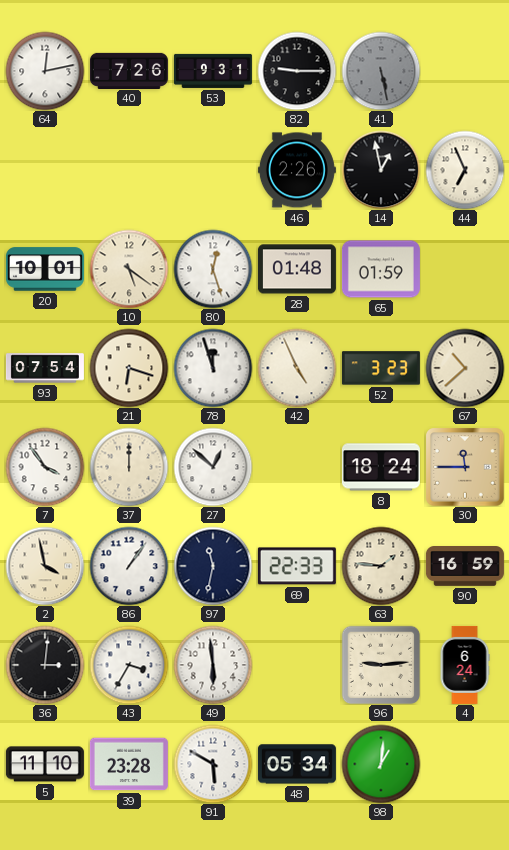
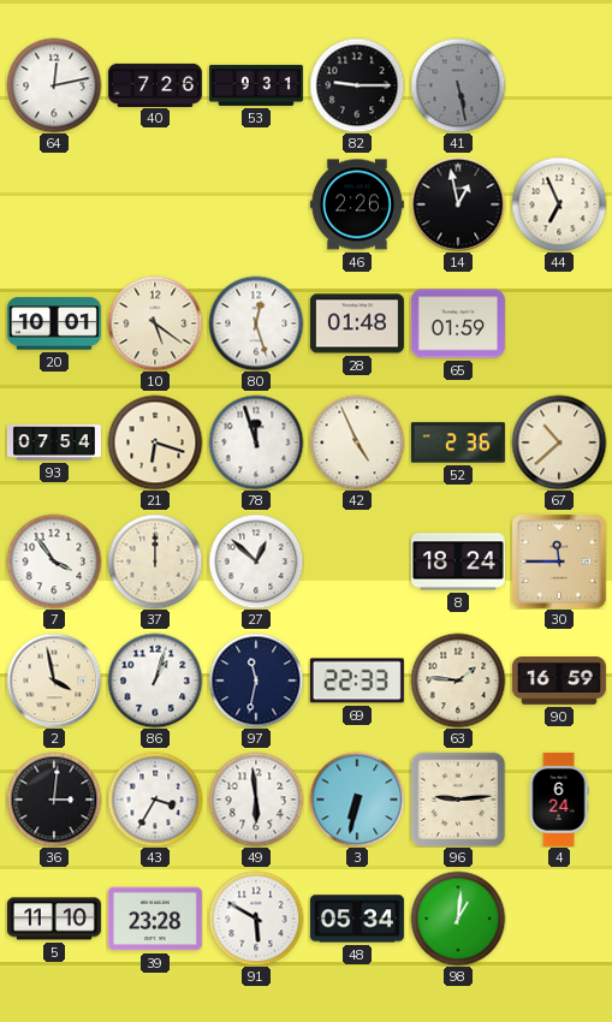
52: 3:23 -> 2:36 (458, 442)
86: 1:06 -> 1:03 (155, 681)
3: none -> 6:32 (357, 800)
